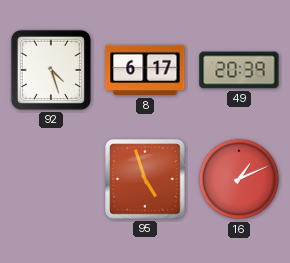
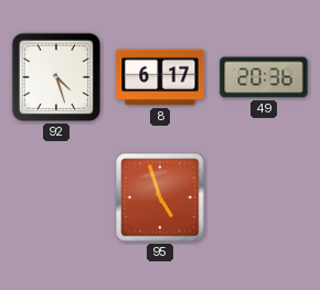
49: 20:39 -> 20:36 (264, 77)
16: 1:11 -> none (239, 179)
